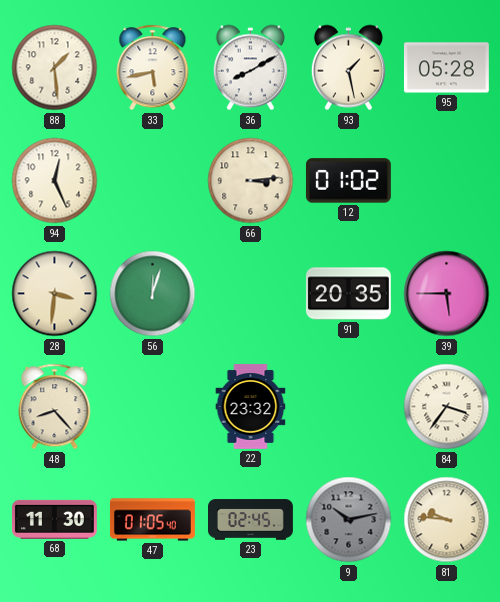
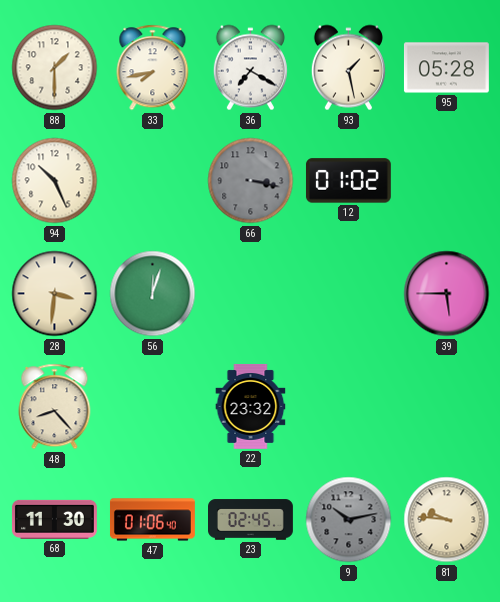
88: 1:29 -> 1:30 (55, 68)
33: 5:43 -> 7:43 (153, 68)
36: 8:10 -> 7:20 (250, 68)
94: 12:26 -> 10:26 (55, 181)
66: 3:14 -> 3:17 (251, 181)
66 dial: cream -> grey (251, 181)
91: 20:35 -> none (348, 294)
84: 3:36 -> none (447, 407)
47: 01:05 -> 01:06 (152, 520)
